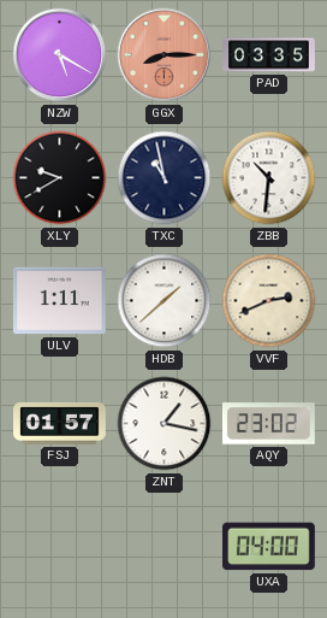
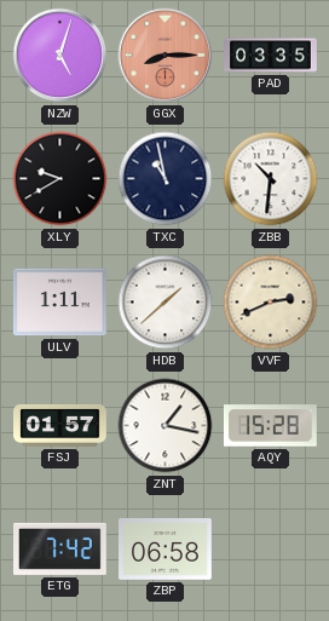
NZW: 5:20 -> 5:03 (60, 56)
AQY: 23:02 -> 15:28 (270, 426)
ETG: none -> 7:42 (60, 548)
ZBP: none -> 06:58 (166, 550)
UXA: 04:00 -> none (268, 547)
